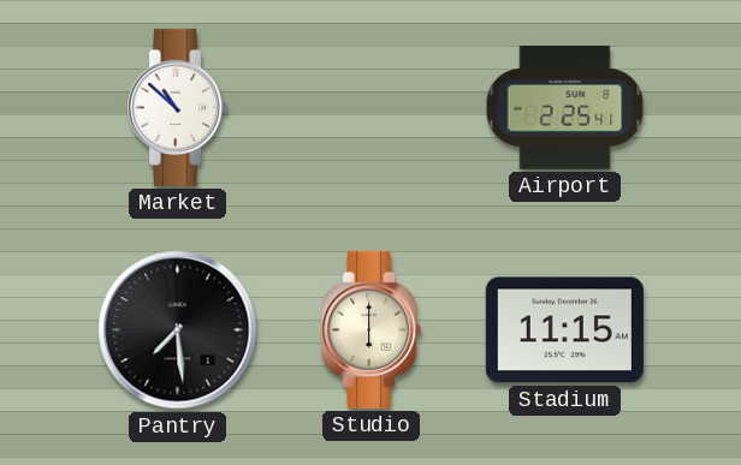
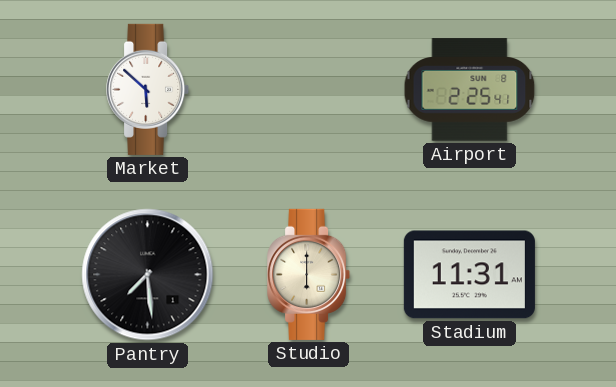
Market: 10:52 -> 5:52 (148, 89)
Stadium: 11:15 -> 11:31 (469, 275)
